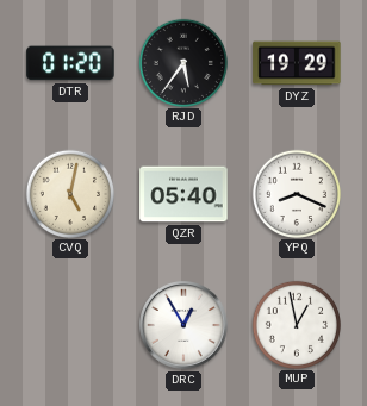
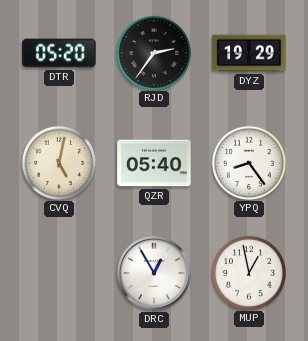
DTR: 01:20 -> 05:20 (59, 53)
RJD: 5:36 -> 2:36 (153, 52)
YPQ: 8:19 -> 8:24 (248, 162)
